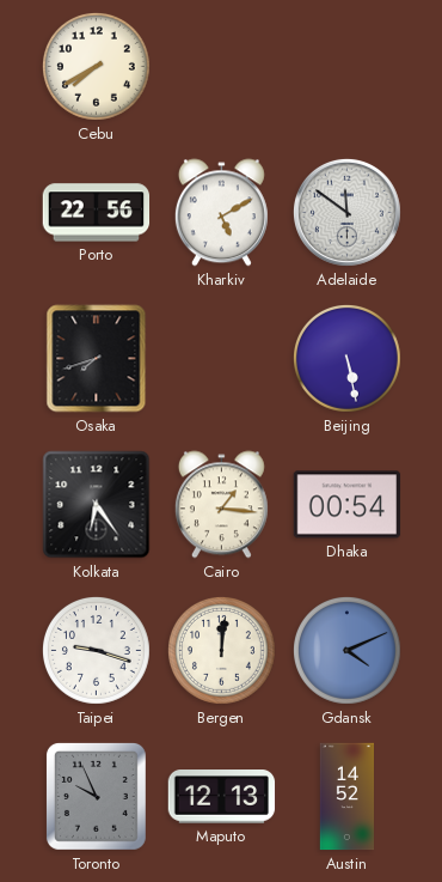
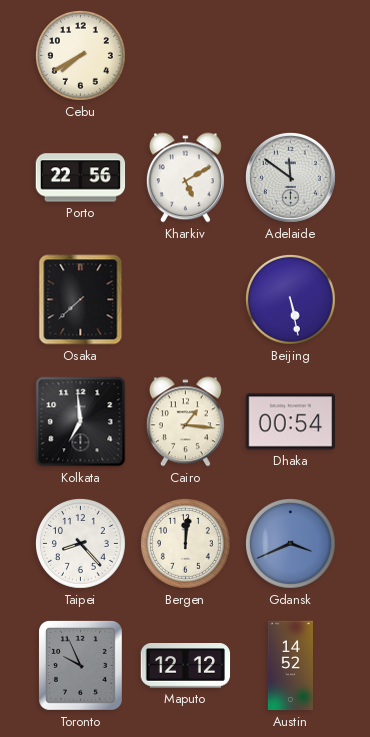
Osaka: 7:42 -> 7:38 (81, 300)
Kolkata: 6:24 -> 6:59 (81, 422)
Taipei: 9:18 -> 8:23 (81, 544)
Gdansk: 4:11 -> 3:41 (291, 544)
Maputo: 12:13 -> 12:12 (186, 666)
